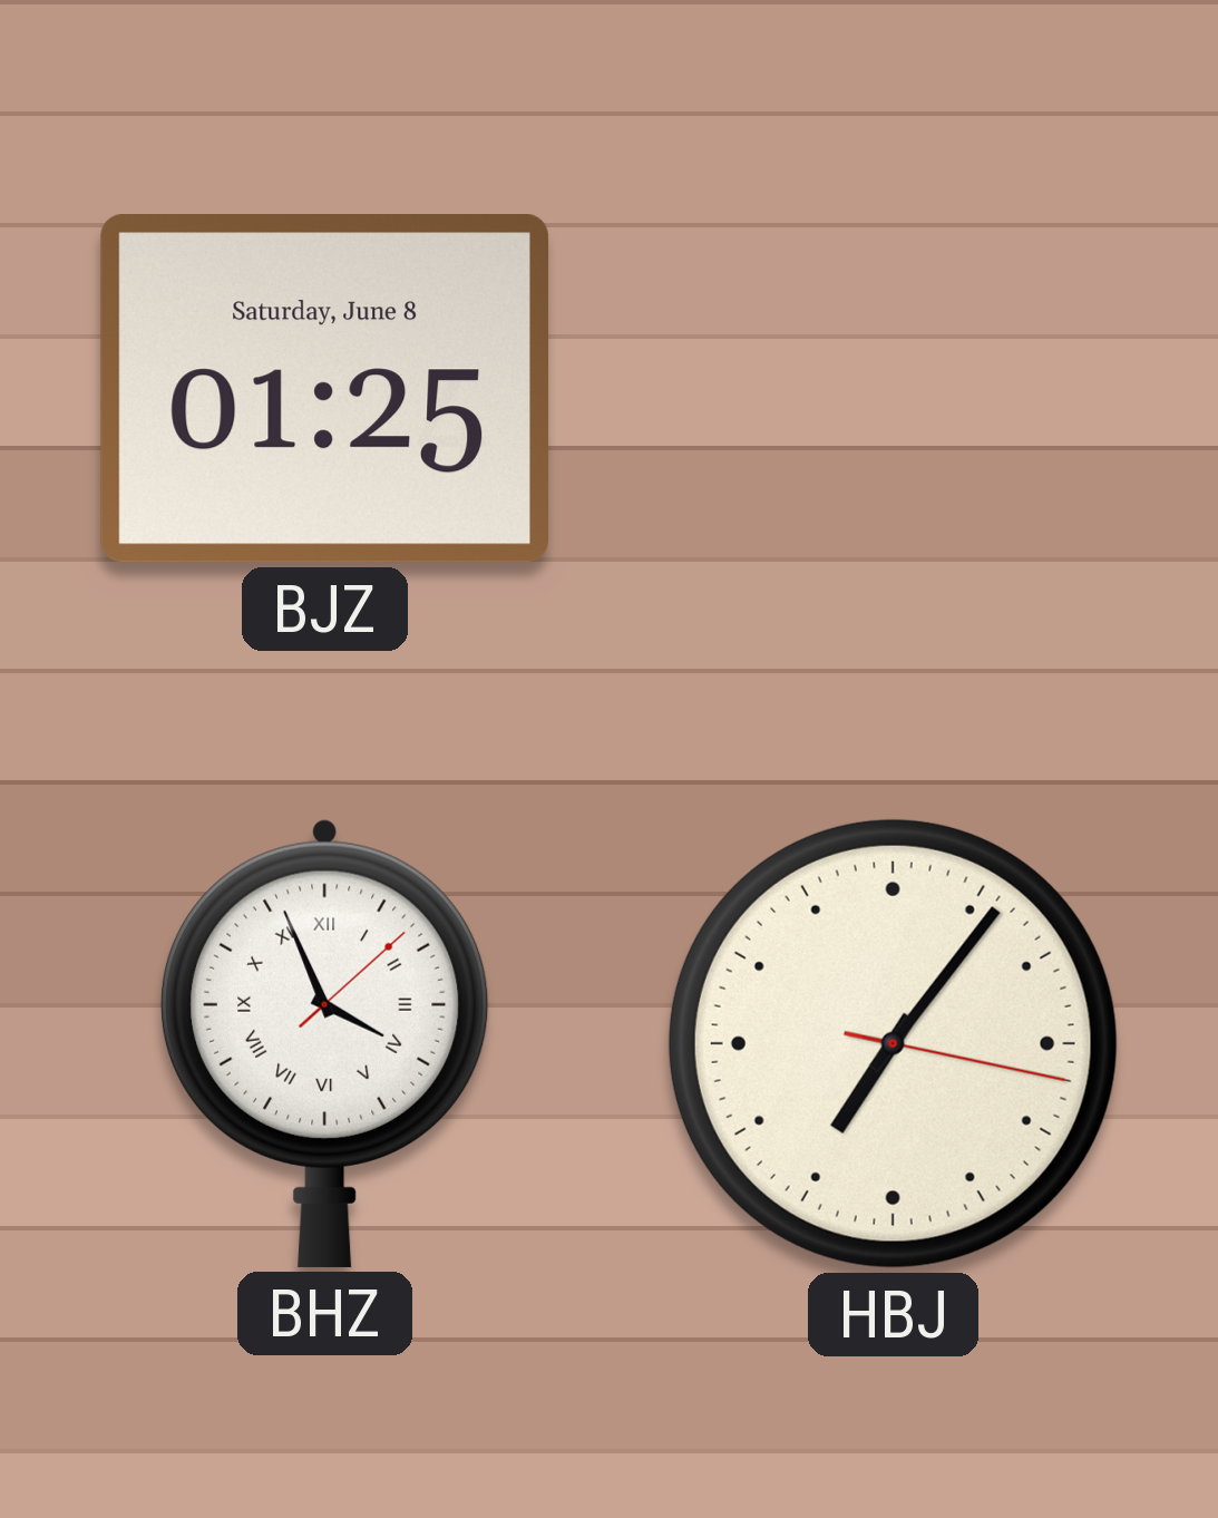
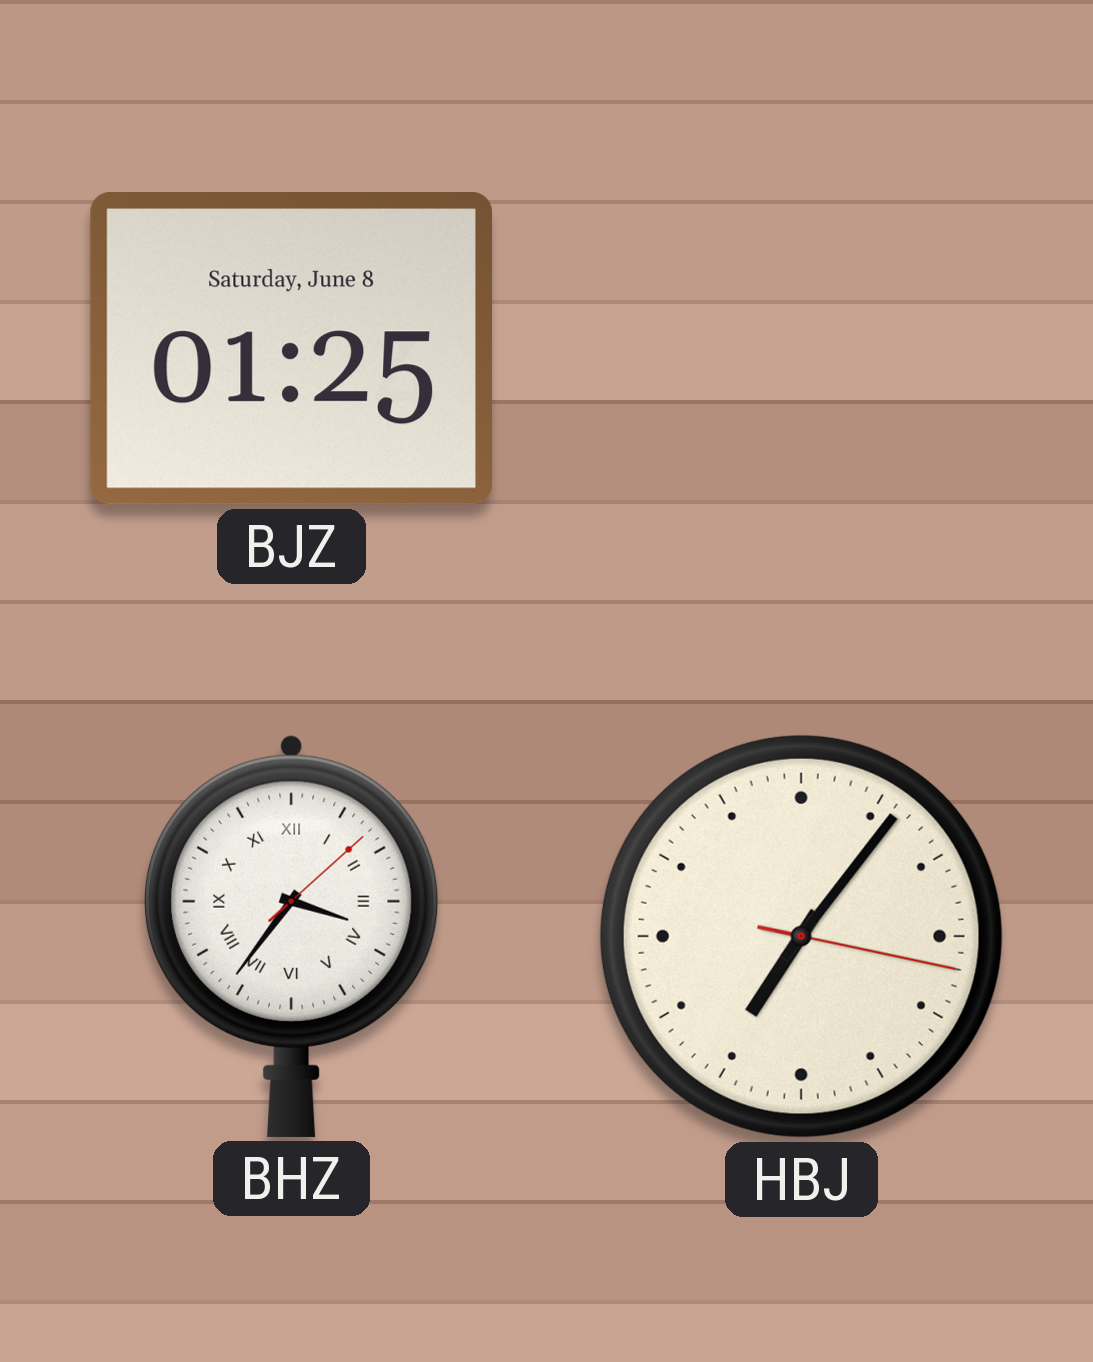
BHZ: 3:56 -> 3:36 (291, 936)
